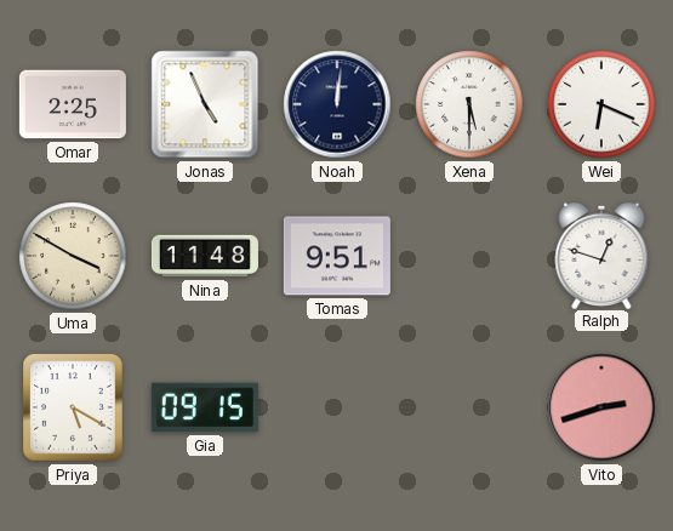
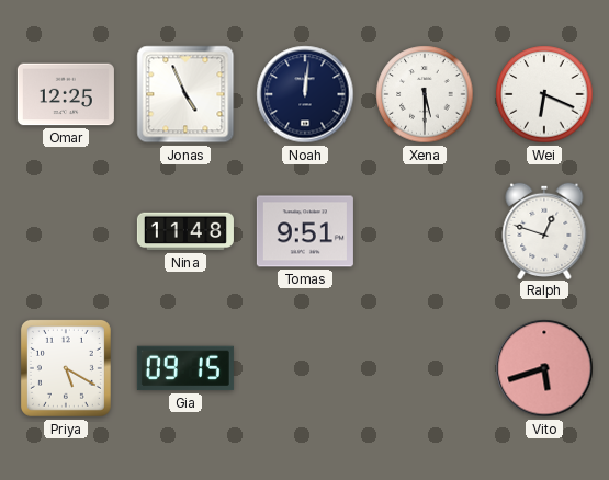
Omar: 2:25 -> 12:25 (66, 94)
Uma: 3:50 -> none (73, 256)
Vito: 2:42 -> 5:42 (544, 368)
